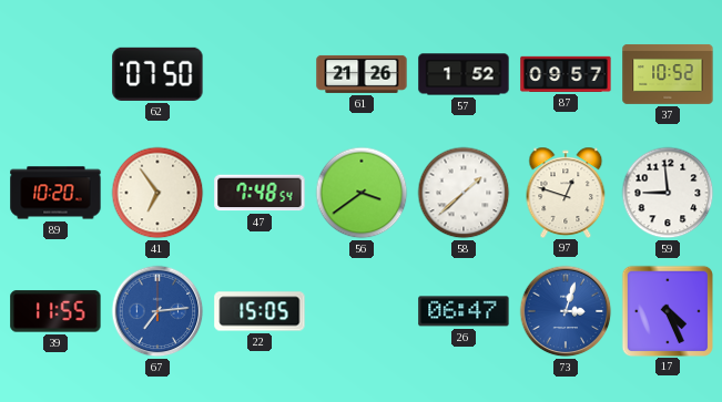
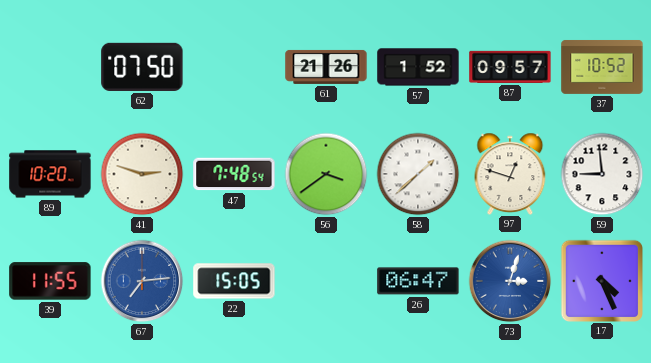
41: 6:54 -> 2:48 (142, 174)
